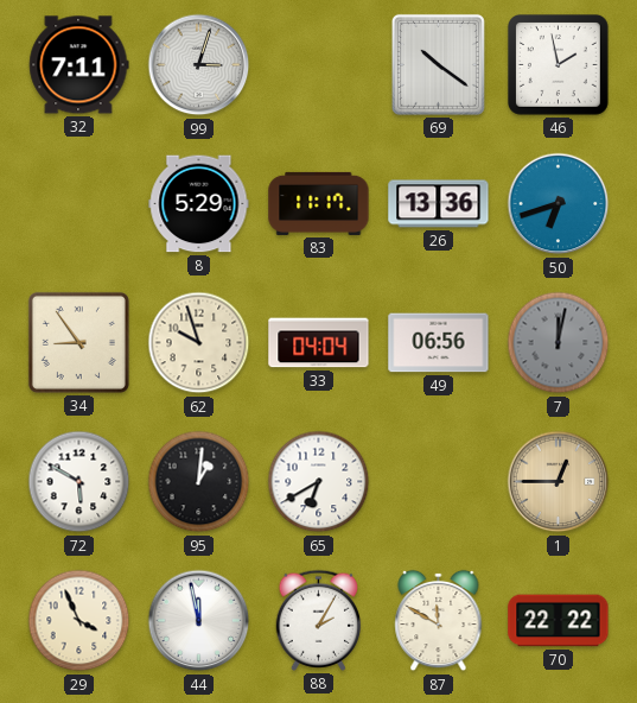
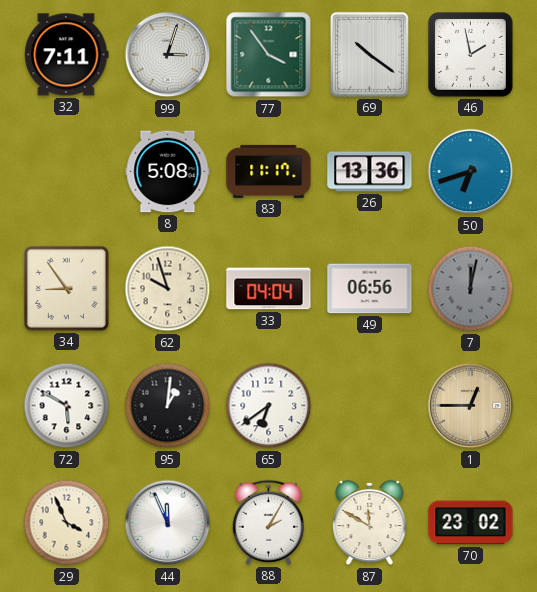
77: none -> 3:54 (269, 55)
8: 5:29 -> 5:08 (168, 172)
65: 6:40 -> 6:39 (269, 406)
44: 11:58 -> 11:56 (168, 523)
70: 22:22 -> 23:02 (471, 523)
